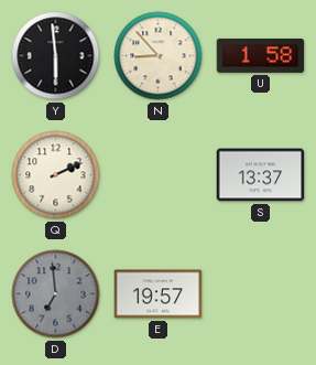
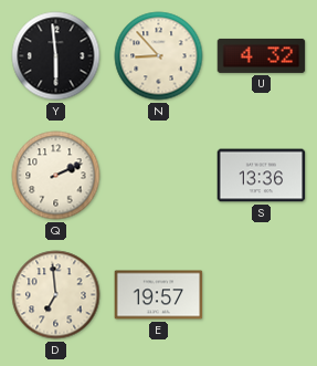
U: 1:58 -> 4:32 (262, 55)
S: 13:37 -> 13:36 (262, 176)
D dial: grey -> cream (56, 295)
